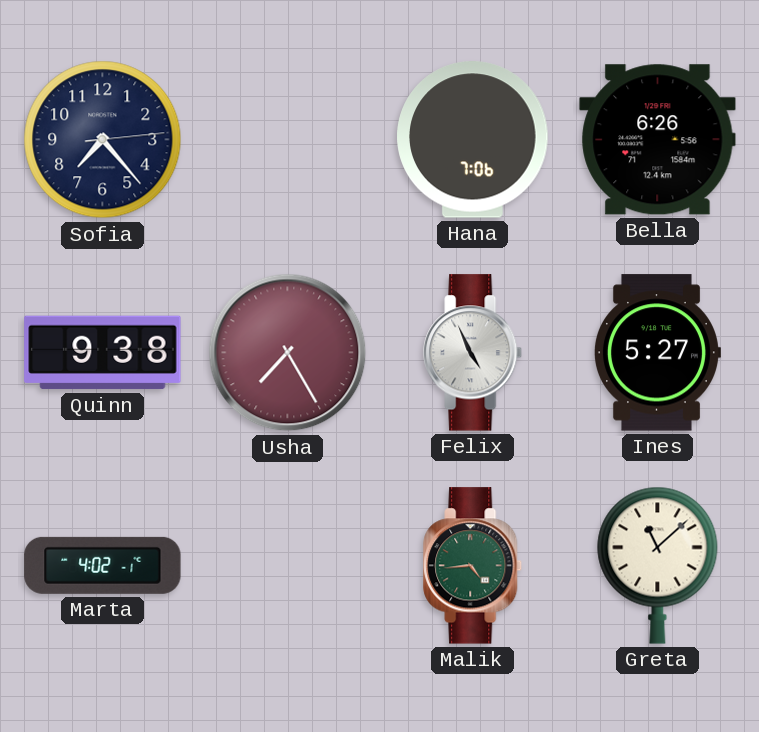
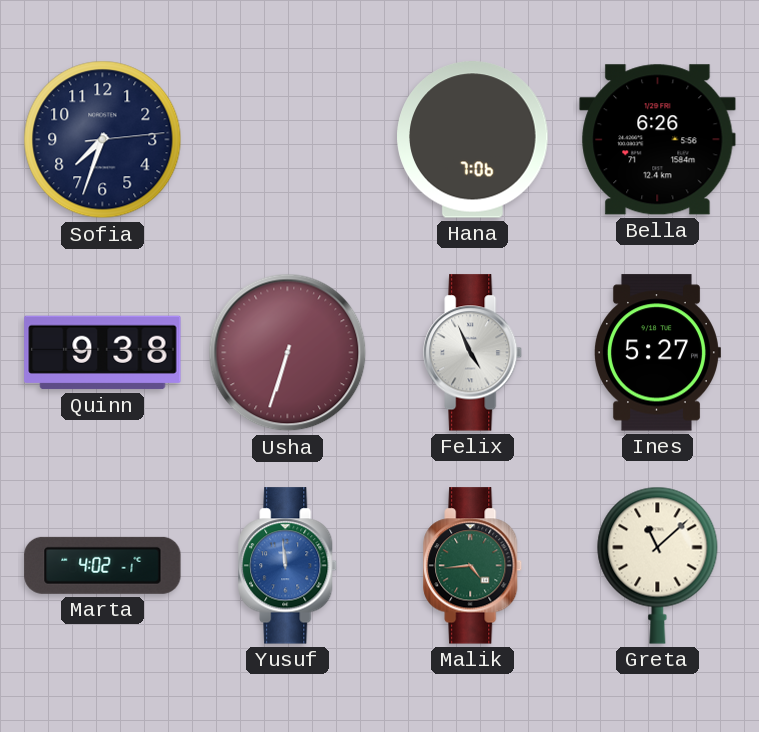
Sofia: 7:23 -> 7:33 (103, 140)
Usha: 7:25 -> 6:33 (288, 353)
Yusuf: none -> 11:59 (288, 566)
